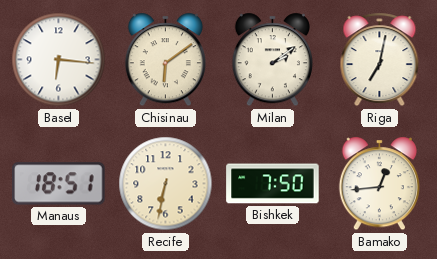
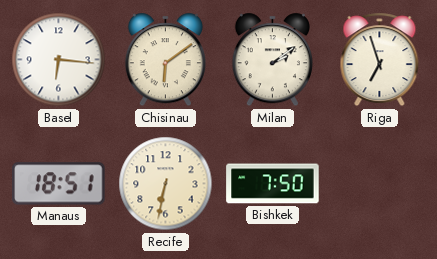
Riga: 7:02 -> 6:57 (380, 60)
Bamako: 12:44 -> none (379, 184)
